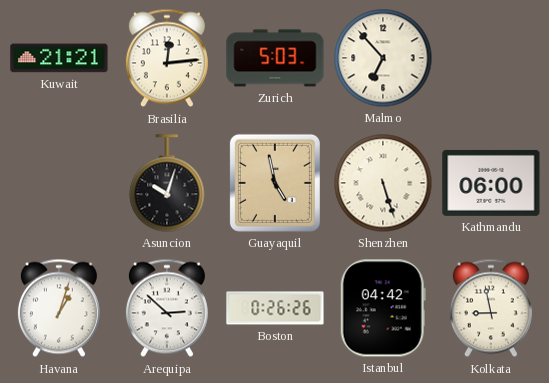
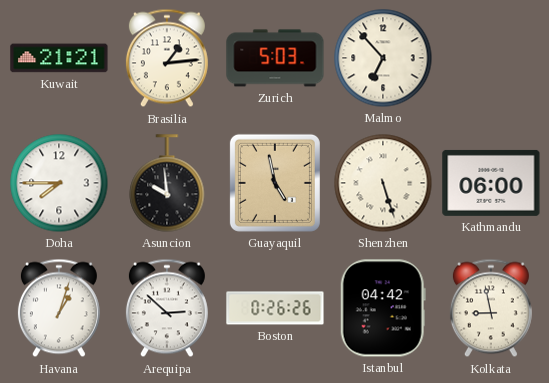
Brasilia: 12:14 -> 1:14 (167, 58)
Doha: none -> 7:45 (59, 183)
Asuncion: 10:03 -> 9:59 (167, 183)
